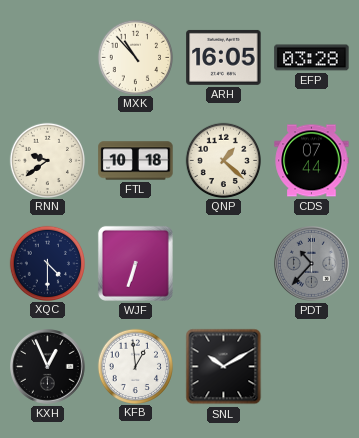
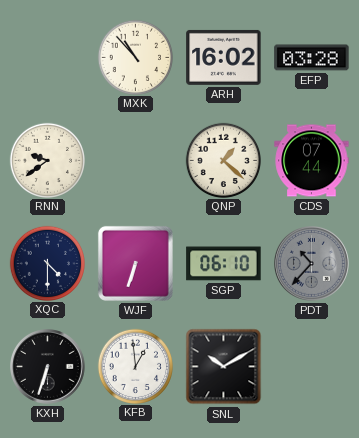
ARH: 16:05 -> 16:02 (224, 57)
FTL: 10:18 -> none (136, 161)
SGP: none -> 06:10 (224, 264)
KXH: 12:56 -> 6:33 (48, 367)
